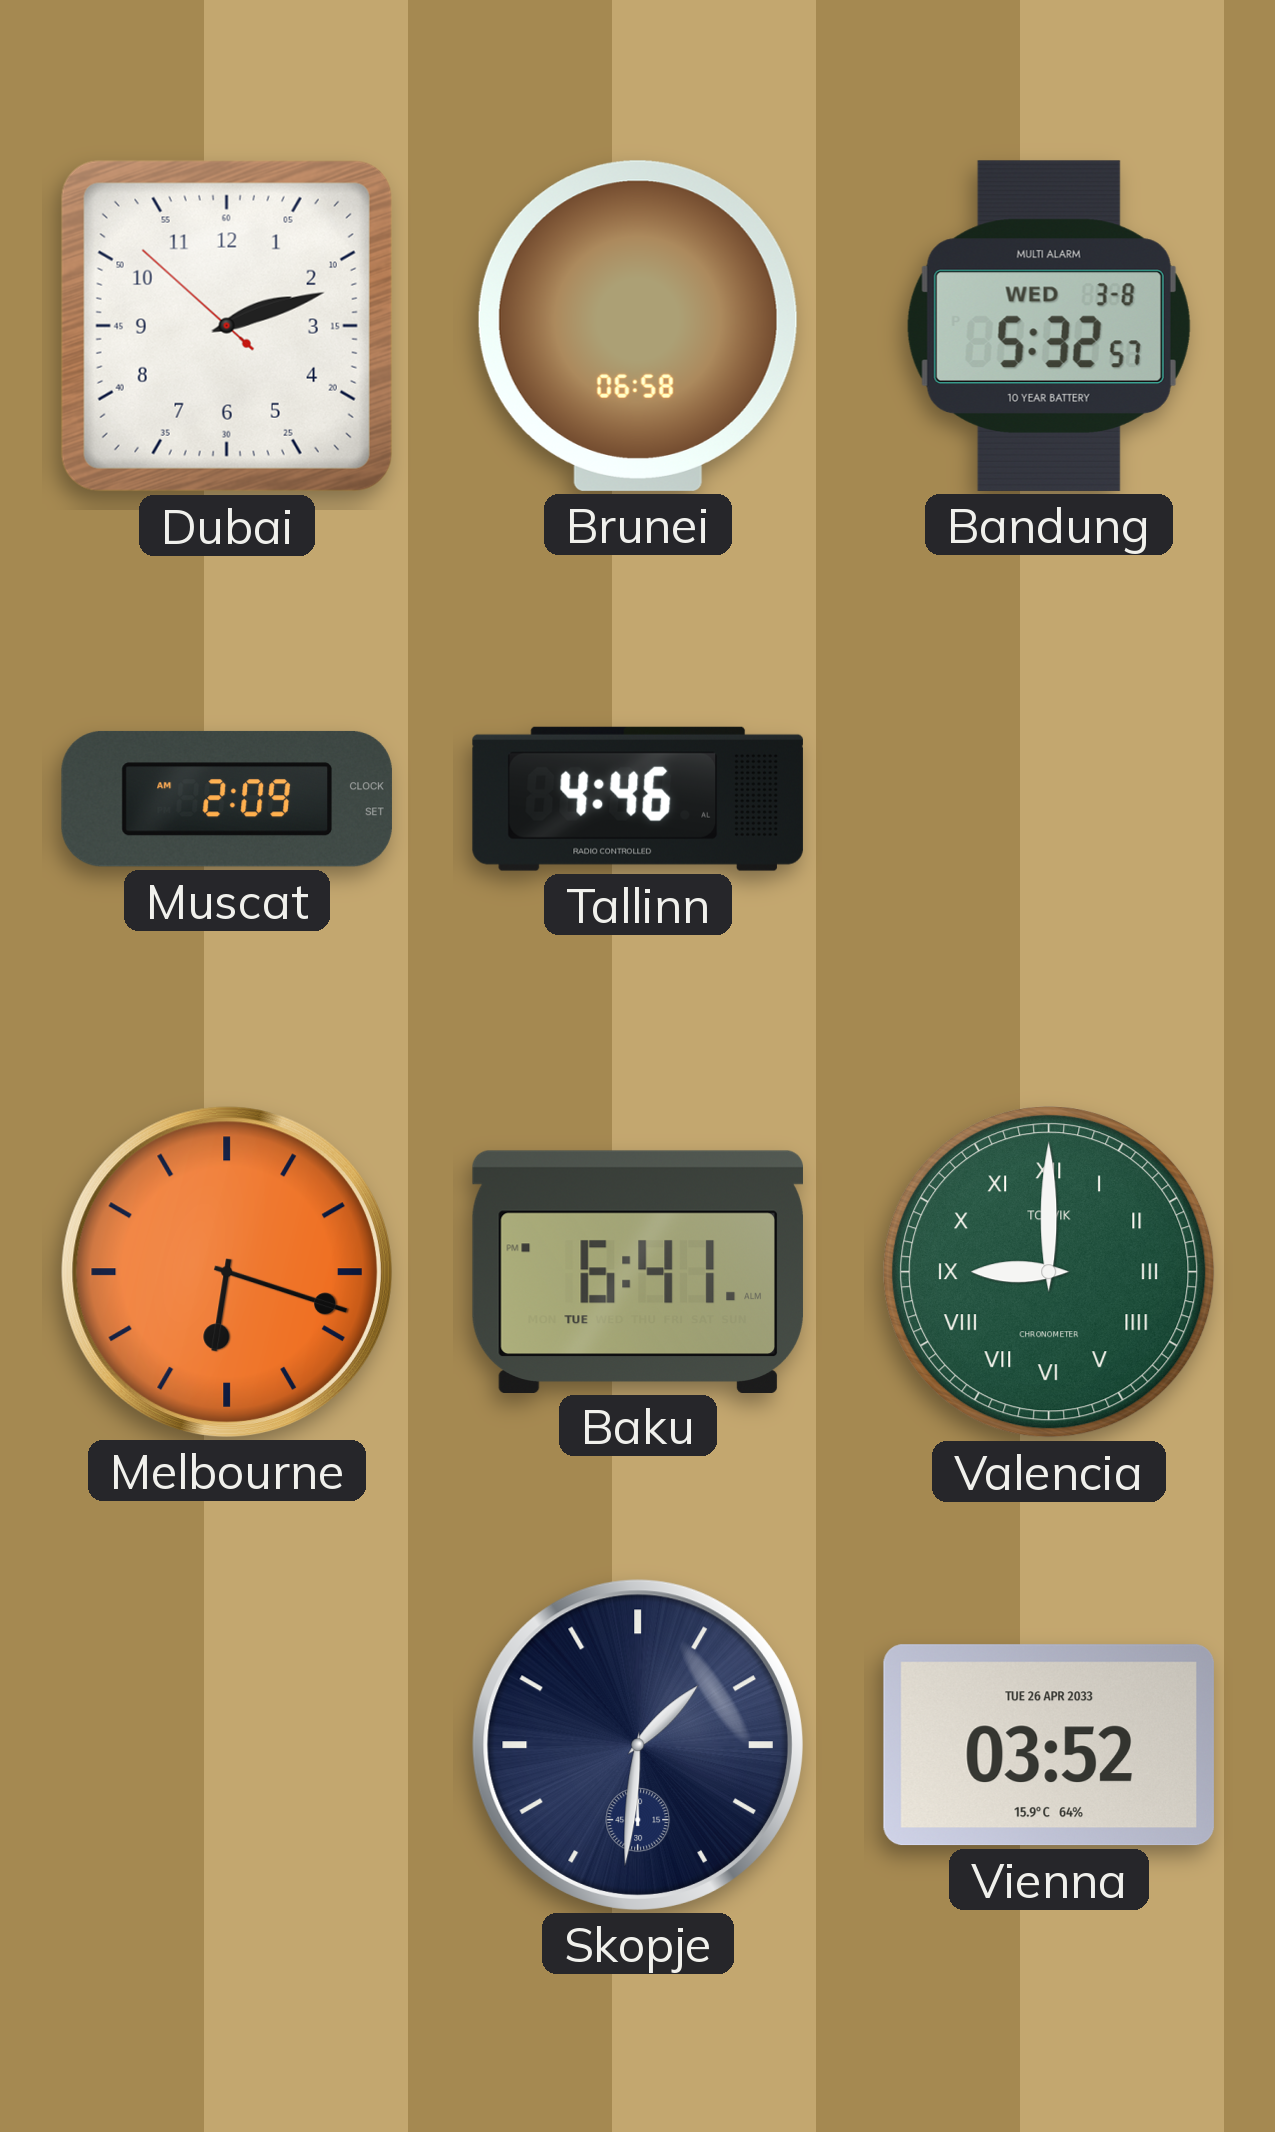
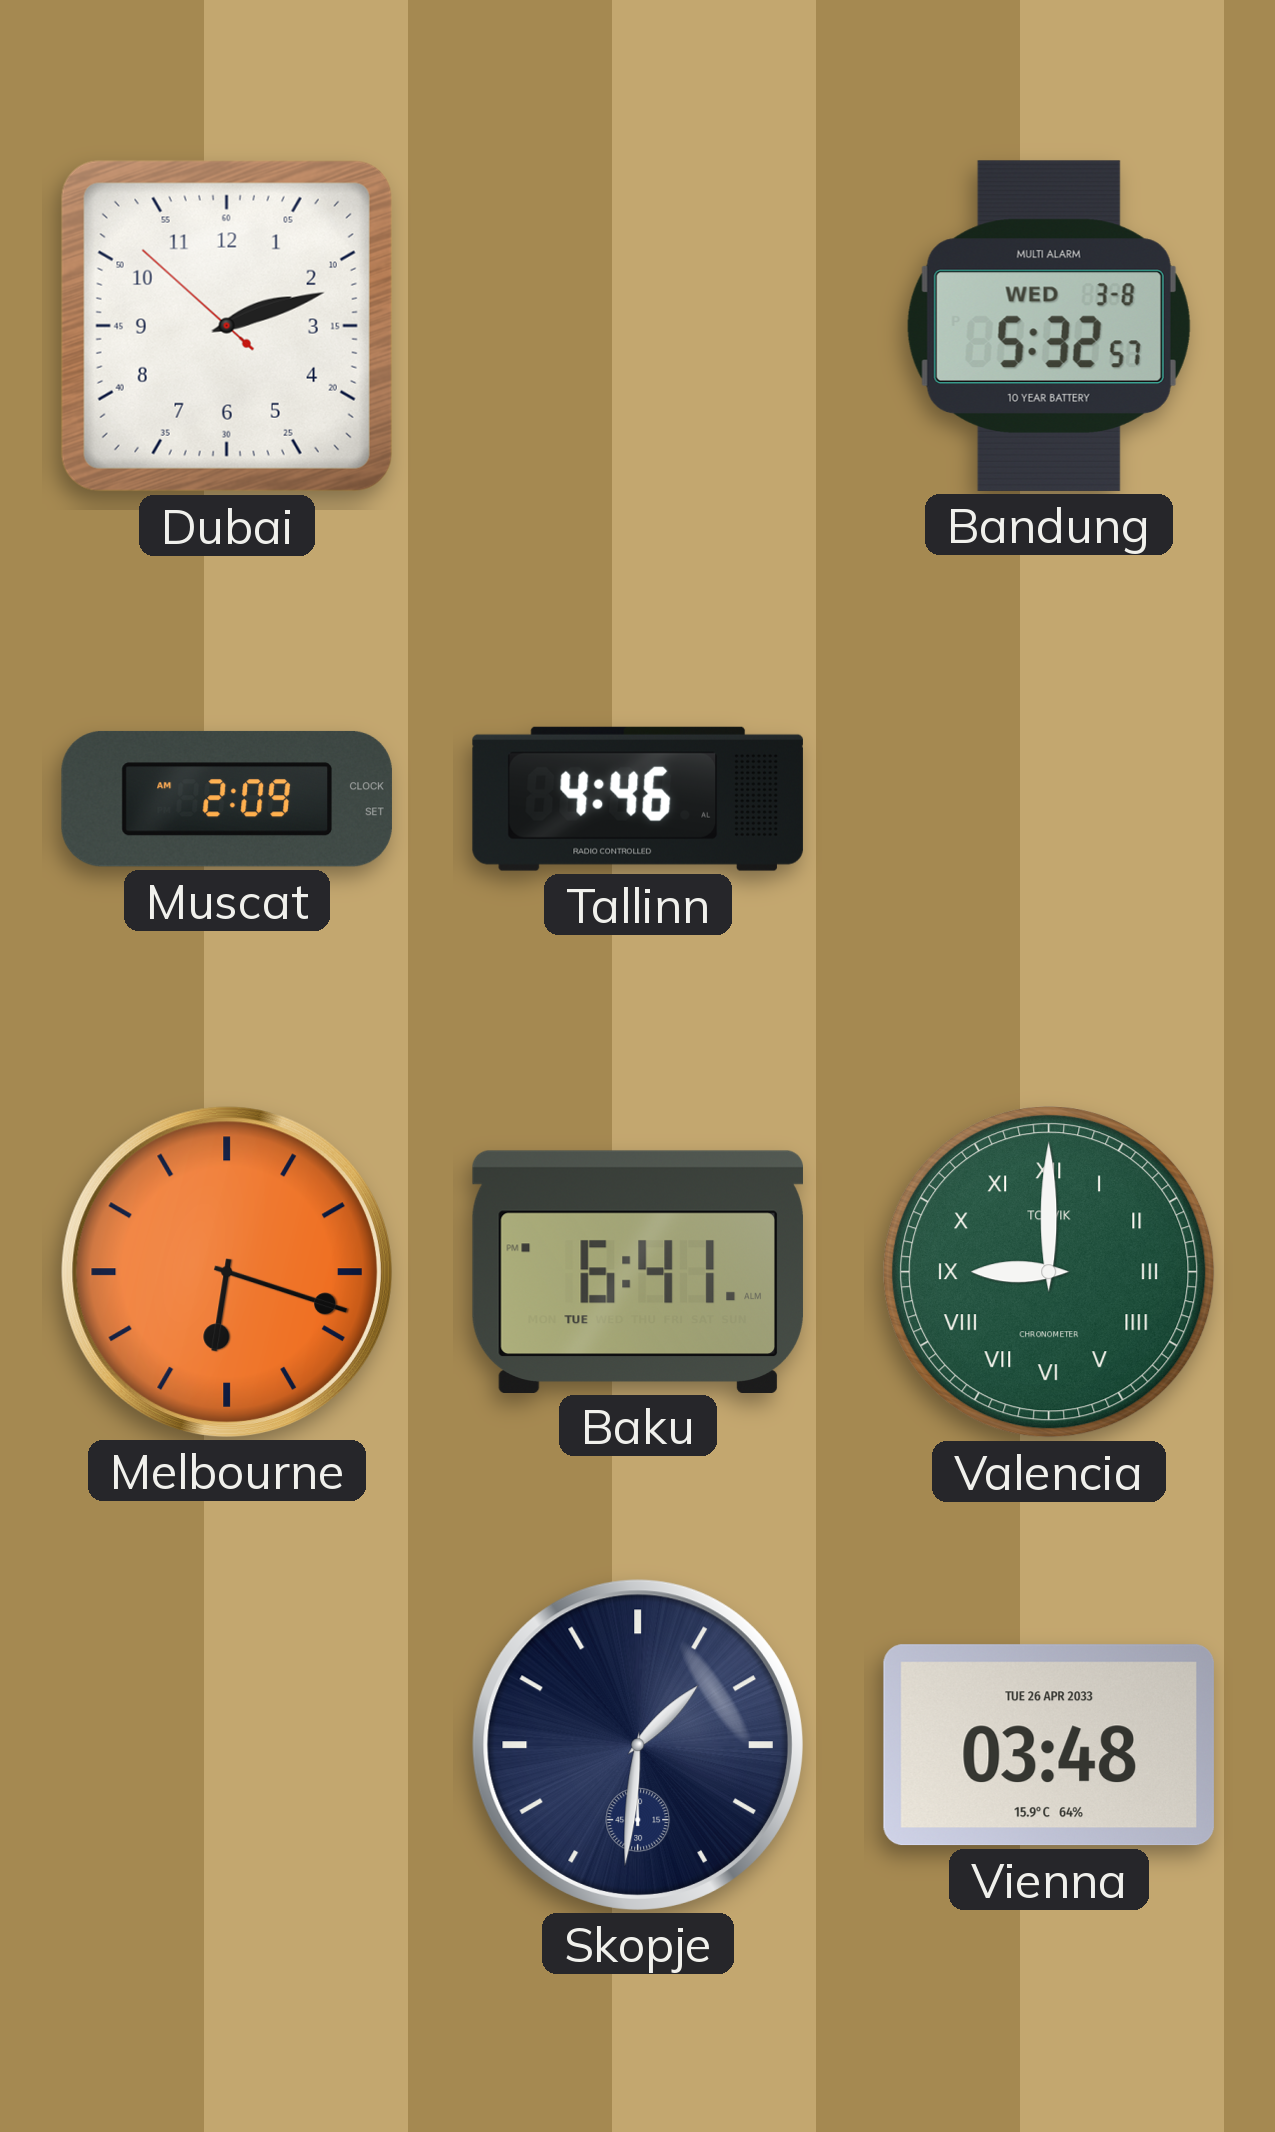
Brunei: 06:58 -> none (638, 326)
Vienna: 03:52 -> 03:48 (1049, 1745)
